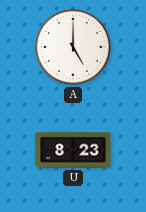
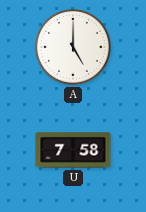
U: 8:23 -> 7:58 (73, 150)
